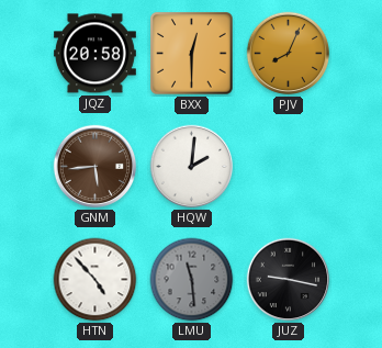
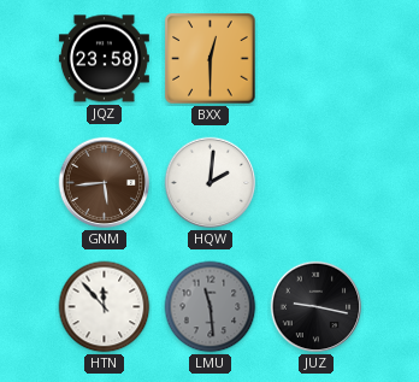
JQZ: 20:58 -> 23:58 (104, 59)
PJV: 8:04 -> none (289, 54)
HTN: 4:53 -> 11:53 (105, 307)
